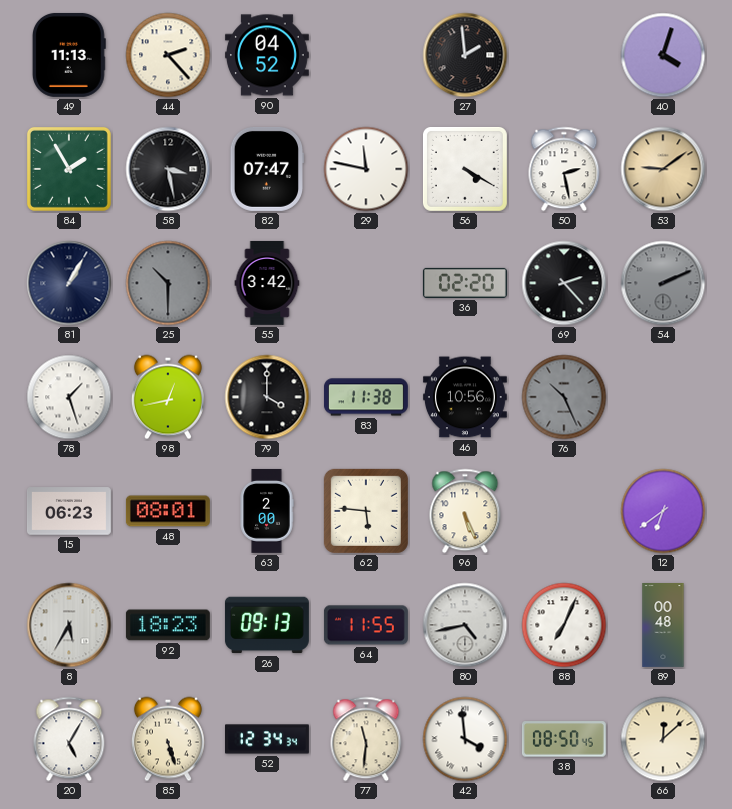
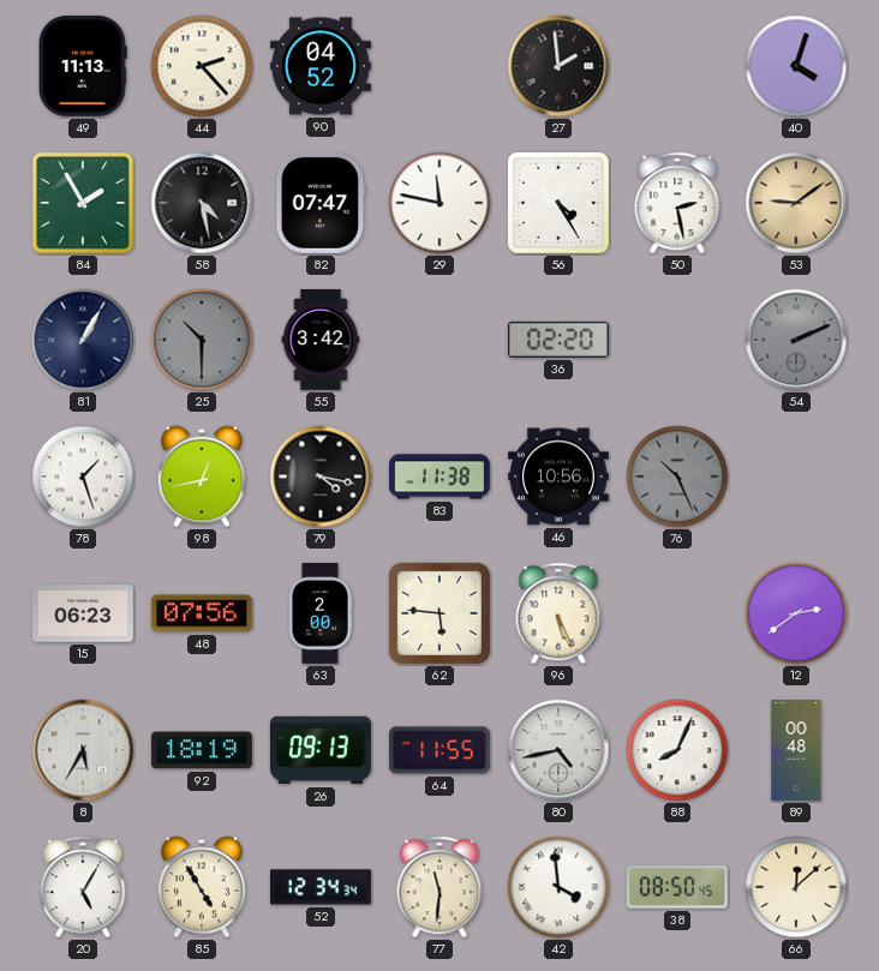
58: 3:28 -> 4:28 (202, 203)
56: 4:20 -> 4:25 (558, 203)
69: 2:23 -> none (564, 283)
79: 4:00 -> 4:17 (321, 476)
48: 08:01 -> 07:56 (202, 613)
12: 6:39 -> 2:39 (796, 613)
92: 18:23 -> 18:19 (202, 750)
88: 7:04 -> 8:04 (677, 750)
85: 5:27 -> 4:55 (202, 887)
